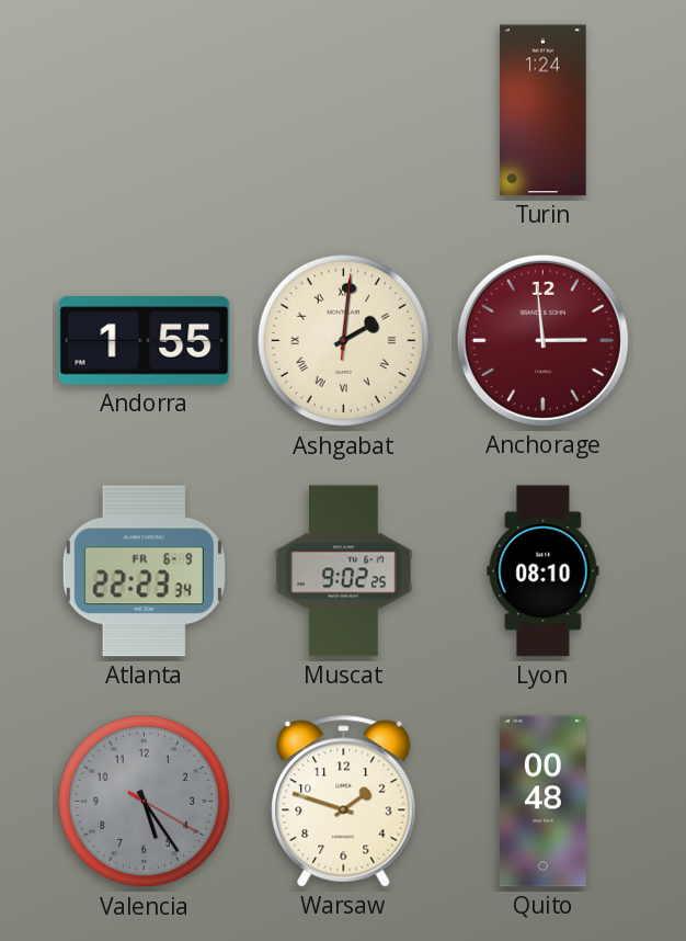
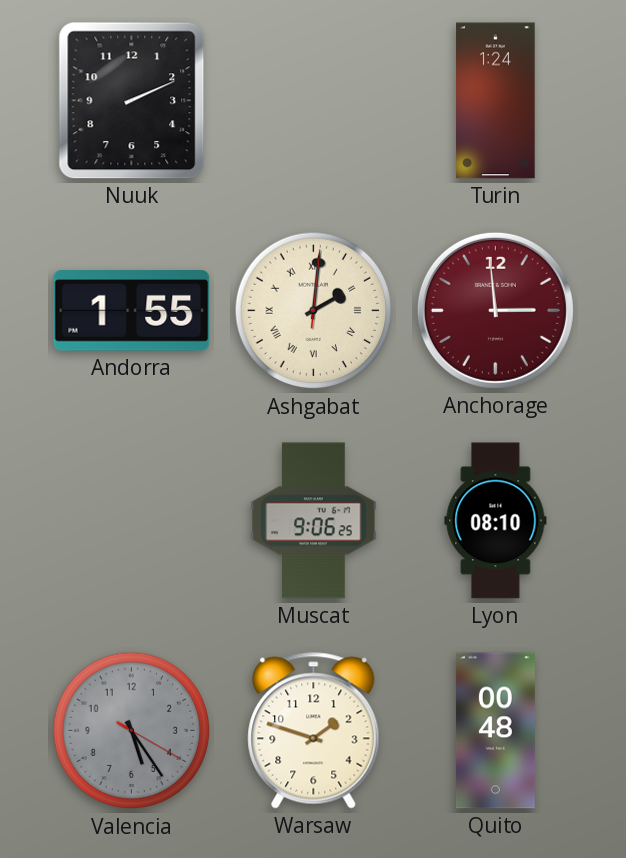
Nuuk: none -> 2:11 (132, 101)
Atlanta: 22:23 -> none (144, 571)
Muscat: 9:02 -> 9:06 (314, 521)
